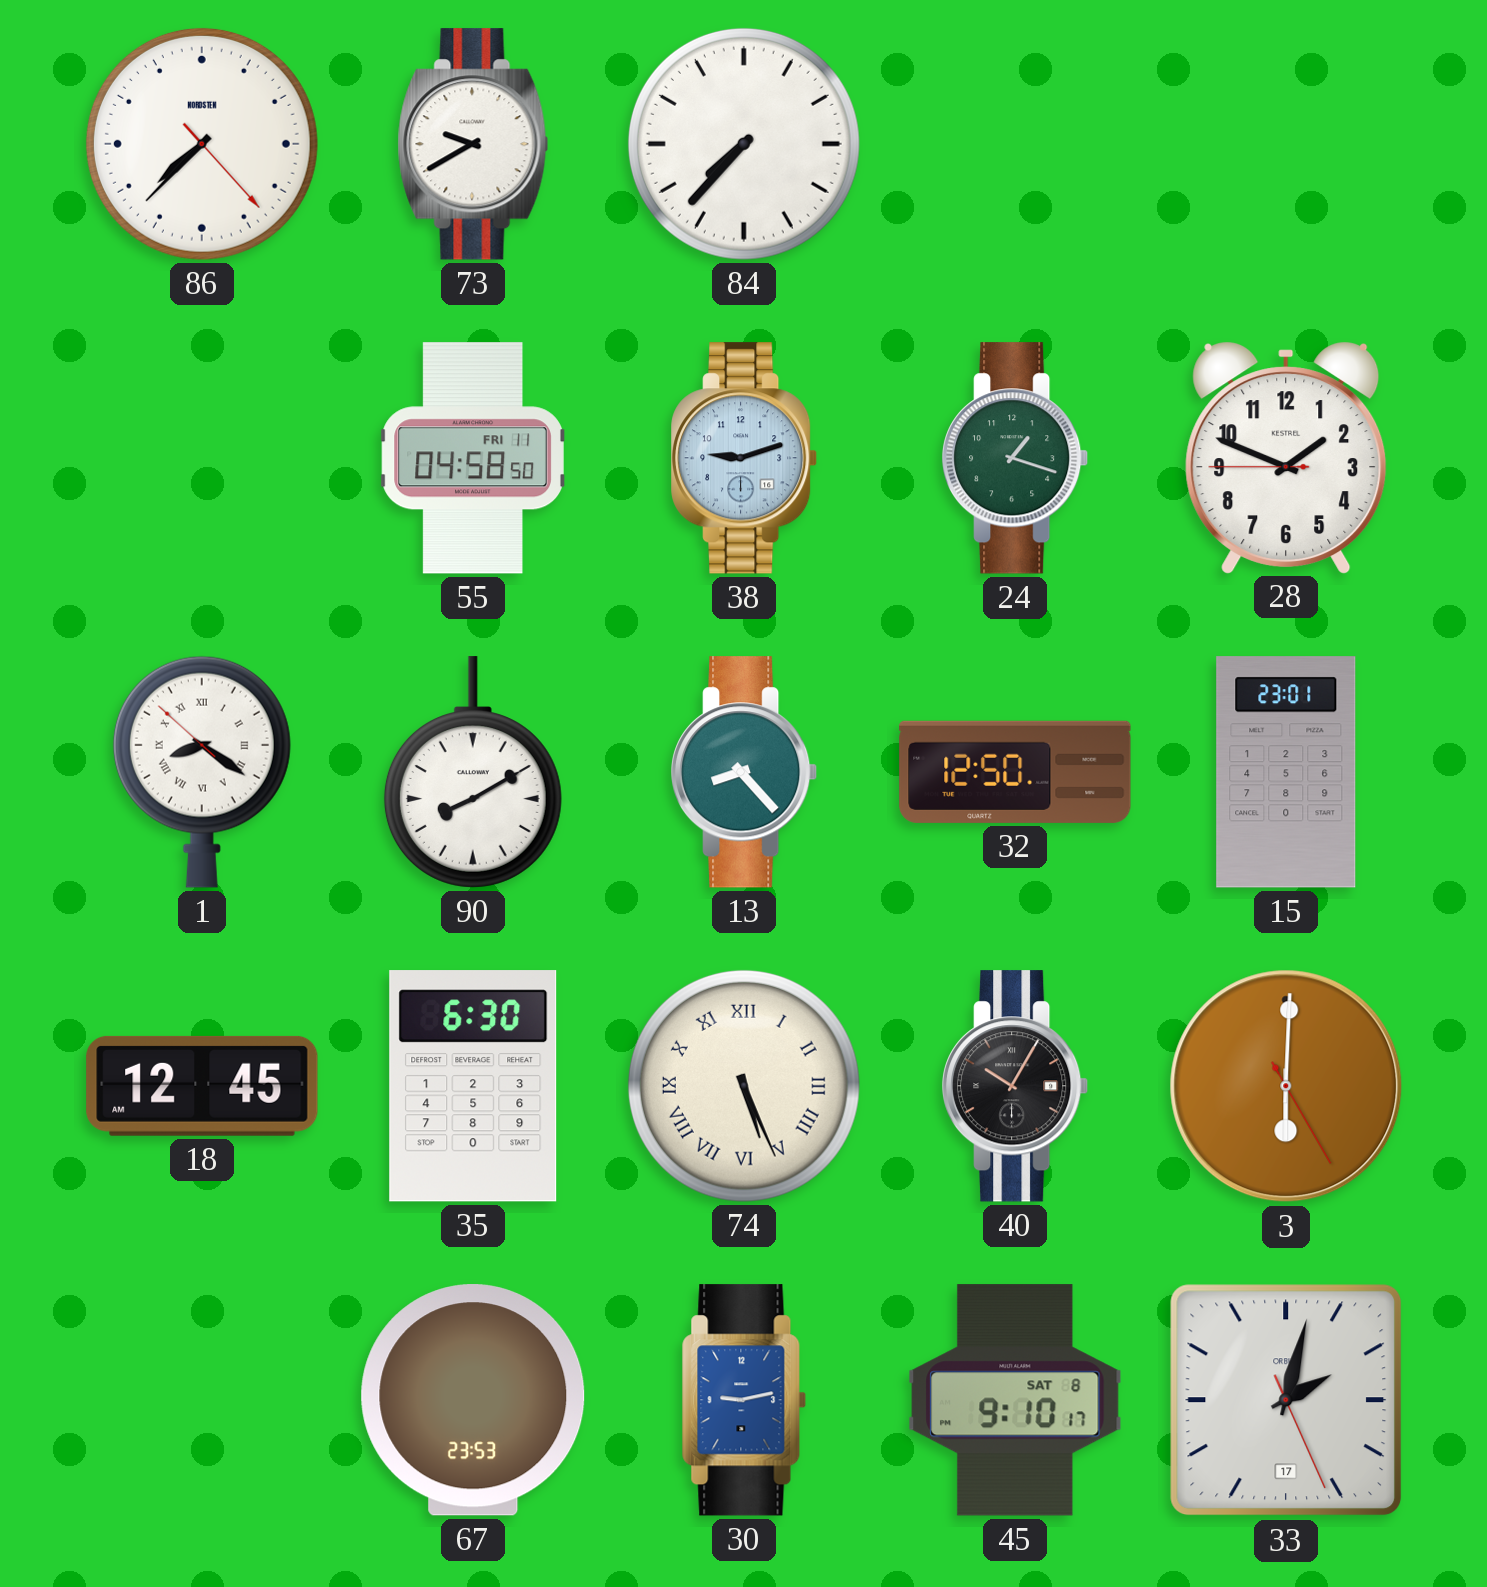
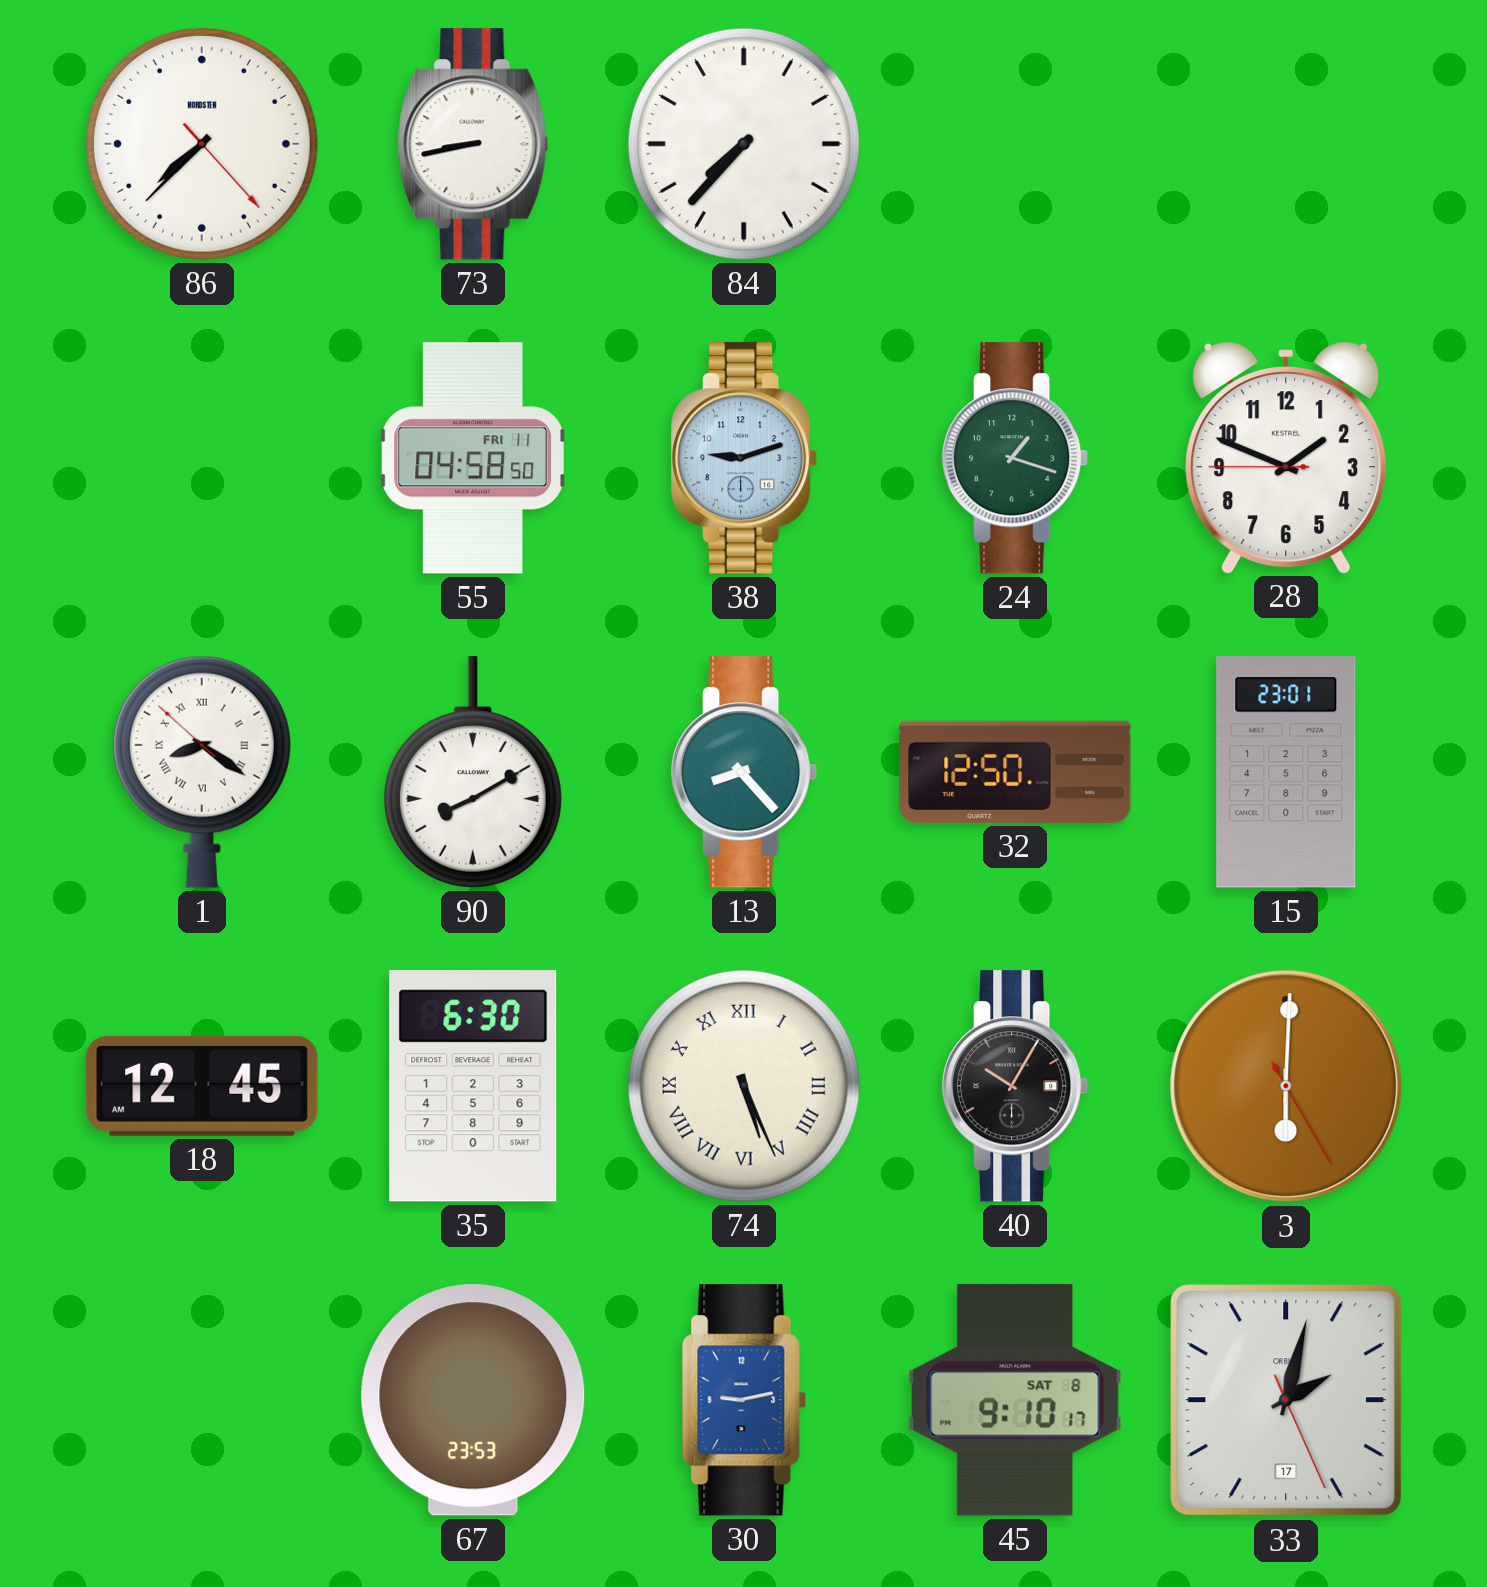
73: 9:40 -> 8:43 (473, 144)
